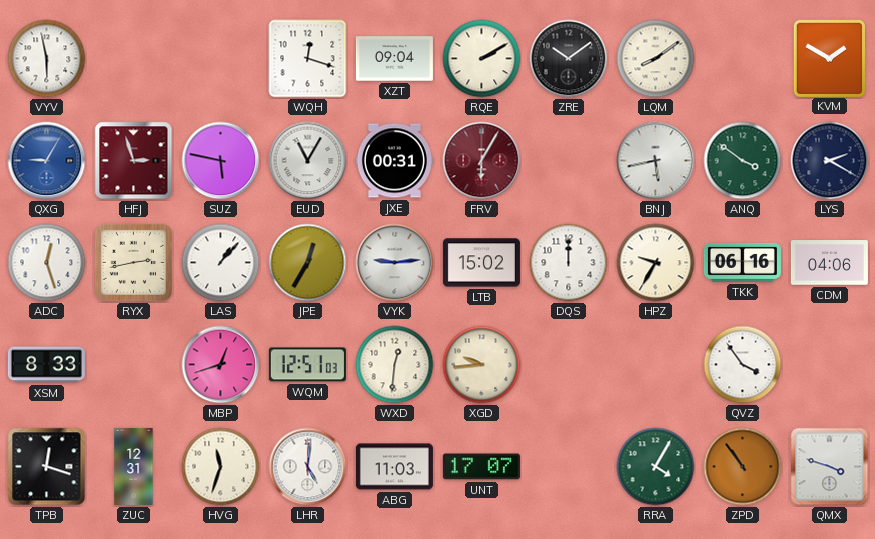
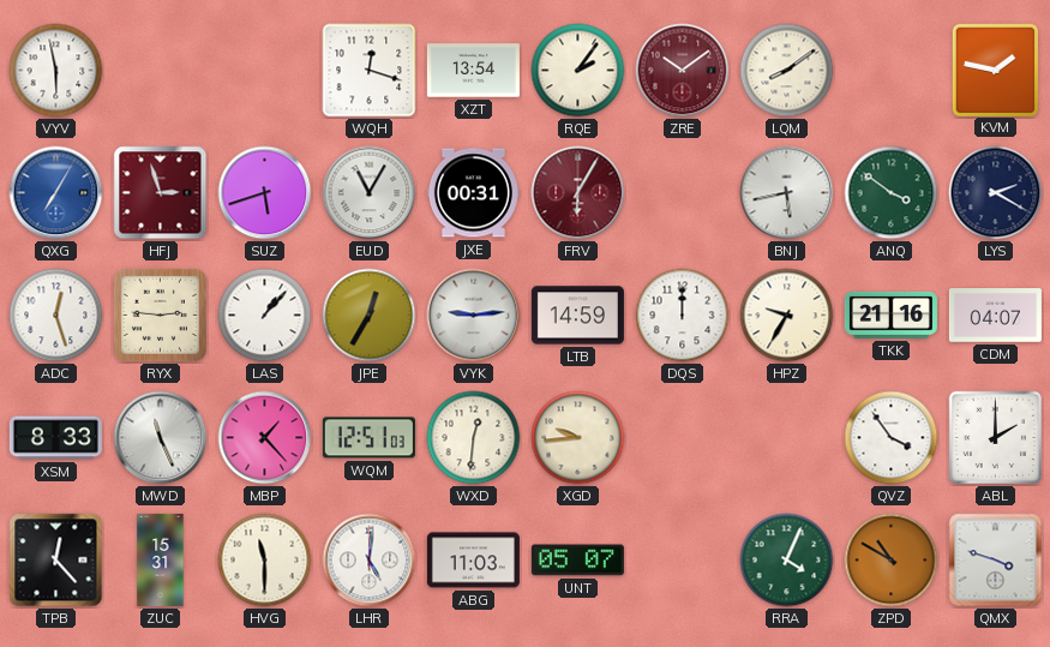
XZT: 09:04 -> 13:54 (473, 71)
RQE: 2:10 -> 2:06 (578, 71)
ZRE dial: black -> burgundy (683, 71)
KVM: 1:50 -> 1:47 (995, 70)
QXG: 9:05 -> 7:05 (56, 193)
SUZ: 5:47 -> 5:42 (265, 193)
RYX: 2:43 -> 2:46 (160, 314)
LTB: 15:02 -> 14:59 (577, 316)
TKK: 06:16 -> 21:16 (890, 314)
CDM: 04:06 -> 04:07 (995, 316)
MWD: none -> 11:26 (161, 438)
MBP: 12:42 -> 1:23 (265, 438)
ABL: none -> 2:00 (995, 437)
TPB: 12:18 -> 12:23 (56, 561)
ZUC: 12:31 -> 15:31 (161, 559)
HVG: 11:33 -> 11:30 (265, 561)
UNT: 17:07 -> 05:07 (577, 561)
RRA: 4:05 -> 4:04 (787, 561)
ZPD: 10:54 -> 10:50 (892, 561)
